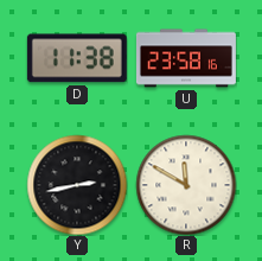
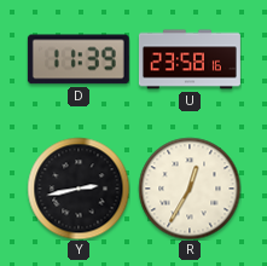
D: 11:38 -> 11:39 (79, 59)
R: 11:50 -> 12:35 (190, 189)
